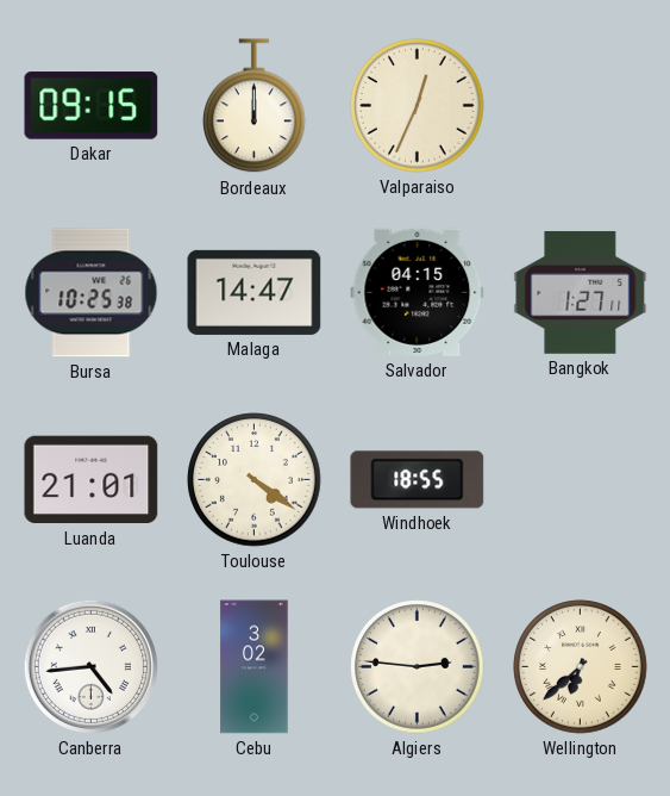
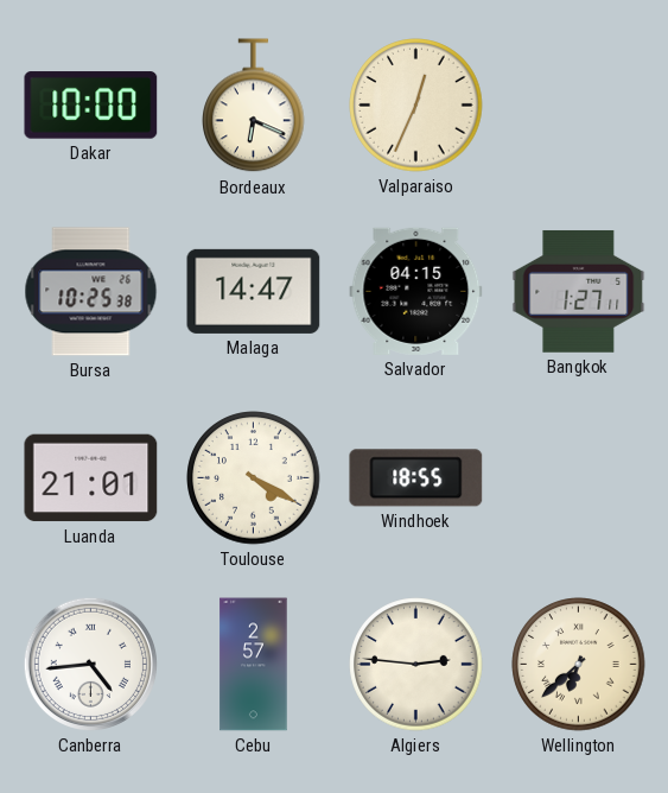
Dakar: 09:15 -> 10:00 (91, 106)
Bordeaux: 12:00 -> 6:19 (254, 106)
Toulouse: 4:21 -> 4:20 (254, 478)
Cebu: 3:02 -> 2:57 (254, 665)
